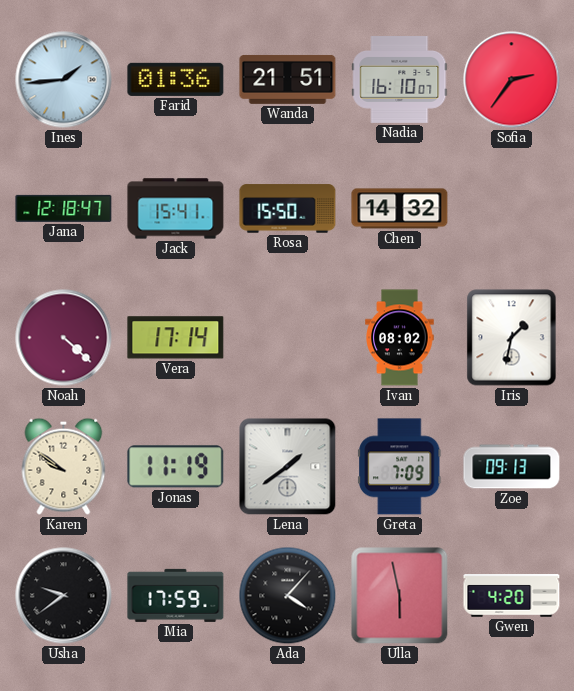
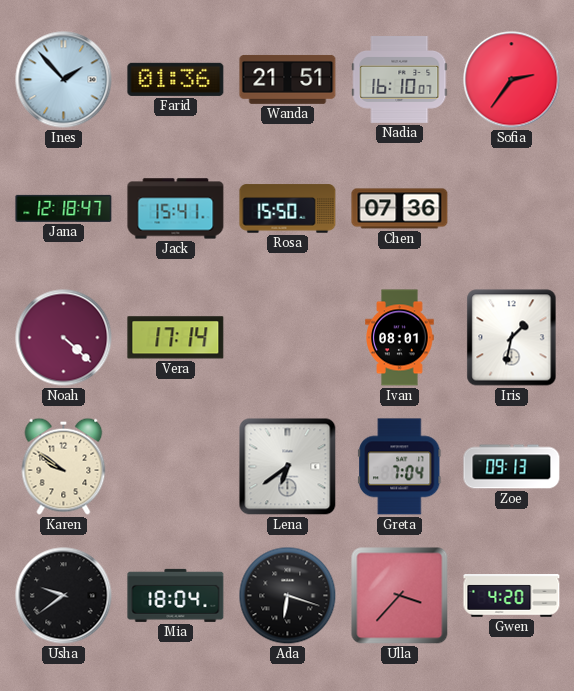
Ines: 1:44 -> 1:53 (64, 80)
Chen: 14:32 -> 07:36 (400, 209)
Ivan: 08:02 -> 08:01 (400, 338)
Jonas: 11:19 -> none (176, 467)
Lena: 1:39 -> 6:39 (288, 467)
Greta: 7:09 -> 7:04 (400, 467)
Mia: 17:59 -> 18:04 (176, 595)
Ada: 4:07 -> 6:18 (288, 596)
Ulla: 5:58 -> 3:37 (400, 596)
